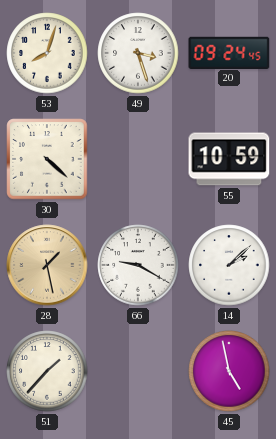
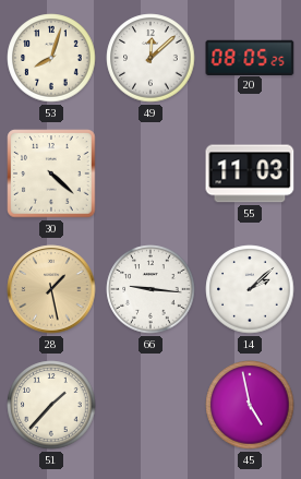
49: 3:27 -> 12:08 (150, 58)
20: 09:24 -> 08:05 (250, 57)
55: 10:59 -> 11:03 (250, 173)
66: 9:20 -> 9:16 (150, 289)
